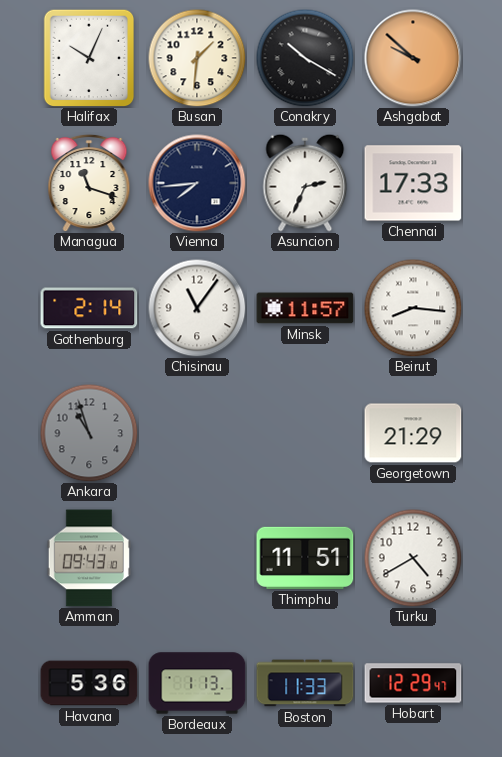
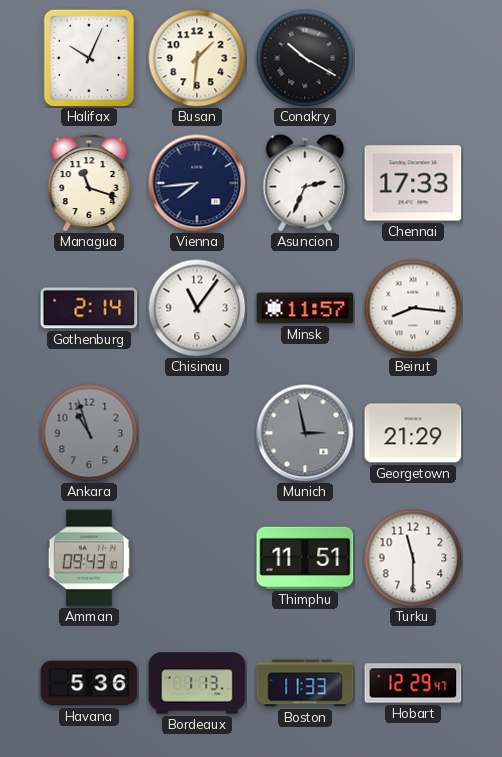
Ashgabat: 9:52 -> none (413, 58)
Munich: none -> 2:58 (305, 433)
Turku: 4:40 -> 11:30 (413, 558)
